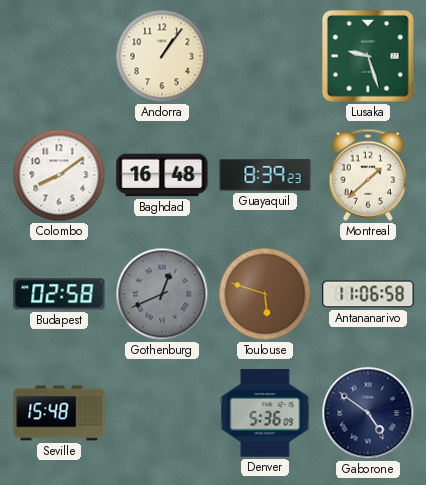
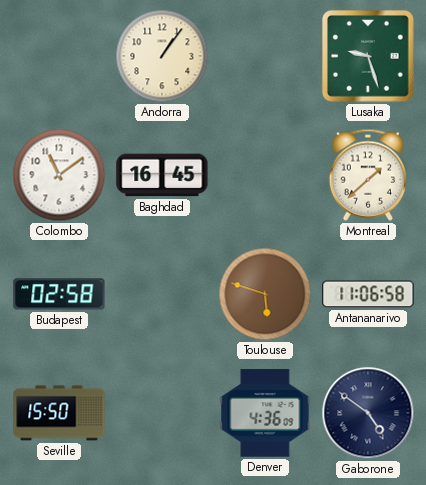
Colombo: 8:09 -> 11:09 (59, 175)
Baghdad: 16:48 -> 16:45 (162, 175)
Guayaquil: 8:39 -> none (265, 176)
Gothenburg: 12:41 -> none (162, 294)
Seville: 15:48 -> 15:50 (59, 413)
Denver: 5:36 -> 4:36 (265, 413)
